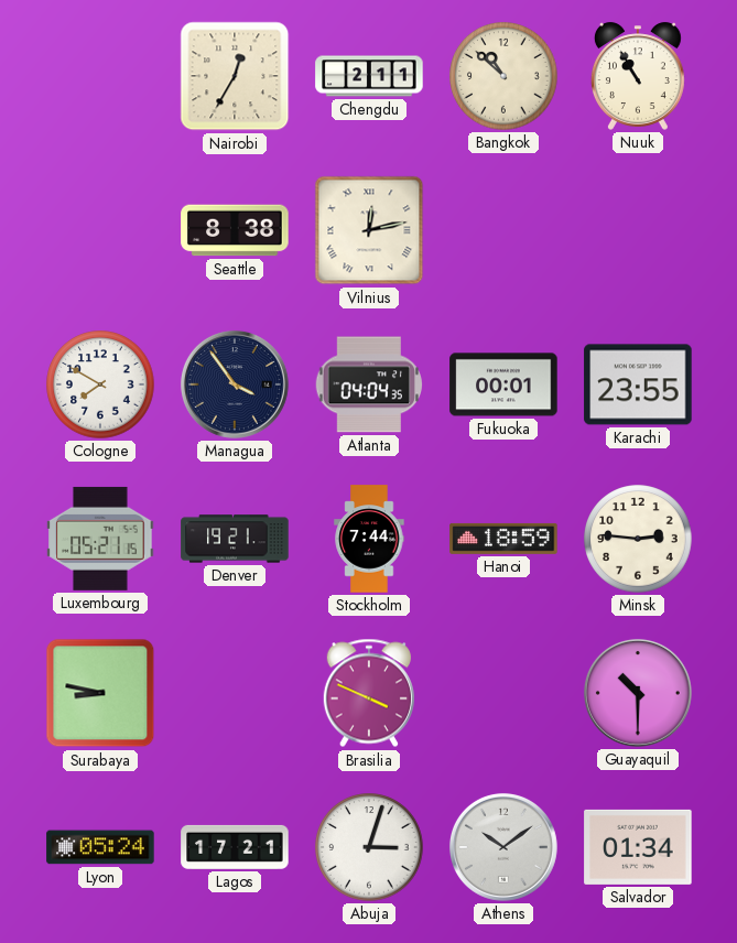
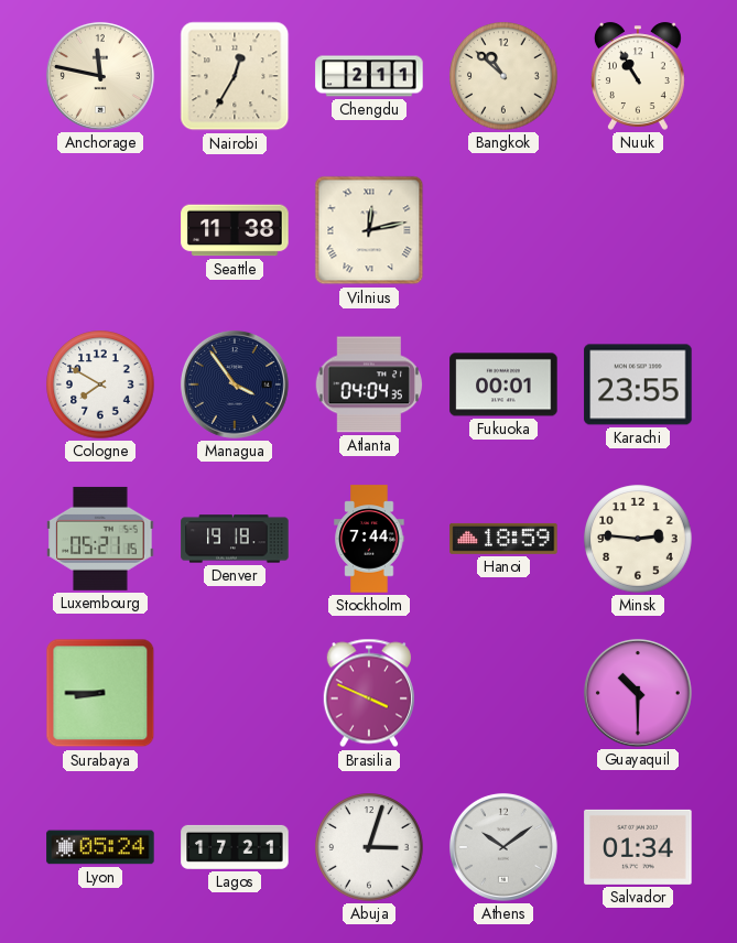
Anchorage: none -> 11:47 (100, 76)
Seattle: 8:38 -> 11:38 (235, 230)
Denver: 19:21 -> 19:18 (235, 539)
Surabaya: 8:47 -> 8:45 (100, 693)
